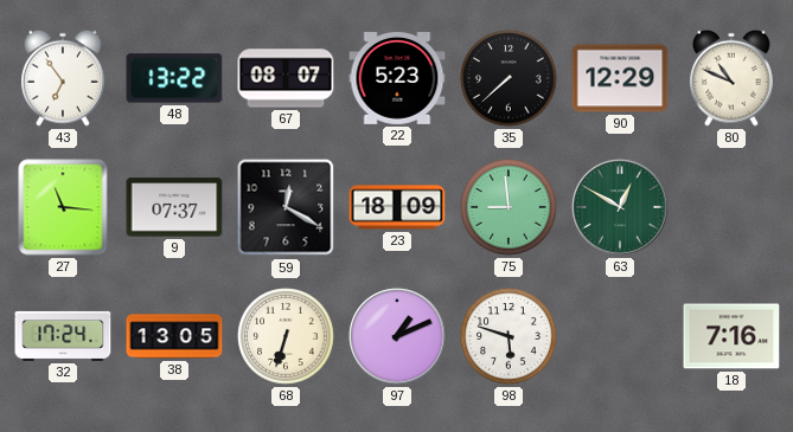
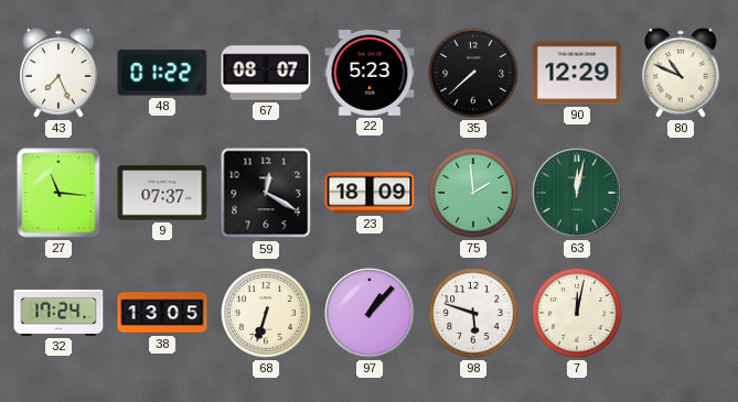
43: 6:54 -> 7:26 (60, 73)
48: 13:22 -> 01:22 (162, 73)
75: 8:59 -> 1:59 (473, 193)
63: 12:50 -> 12:02 (577, 193)
97: 1:11 -> 1:07 (370, 313)
7: none -> 12:02 (577, 313)
18: 7:16 -> none (731, 336)
